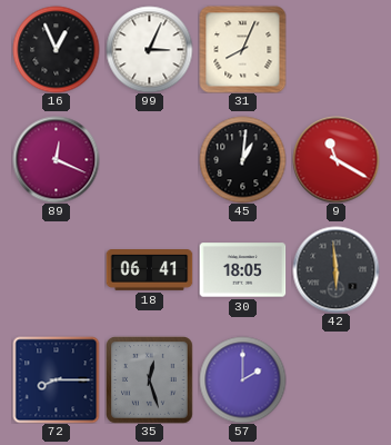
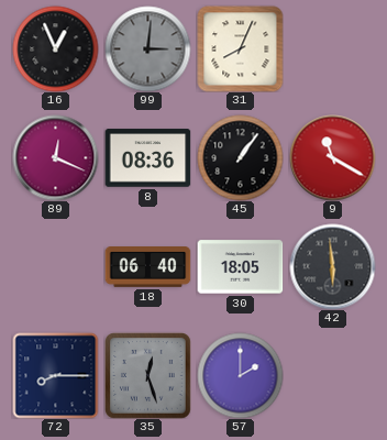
99: 3:04 -> 3:01 (147, 48)
99 dial: white -> grey (147, 48)
8: none -> 08:36 (147, 158)
45: 1:01 -> 1:06 (240, 157)
18: 06:41 -> 06:40 (147, 267)
